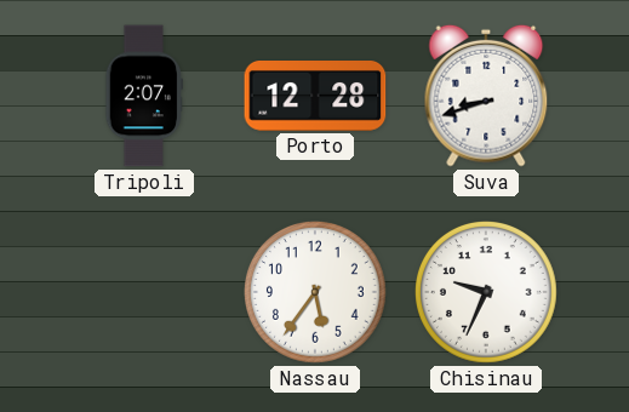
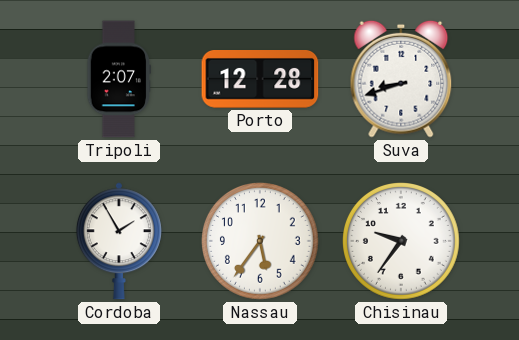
Cordoba: none -> 1:55 (119, 241)
Chisinau: 9:34 -> 9:36 (402, 242)
